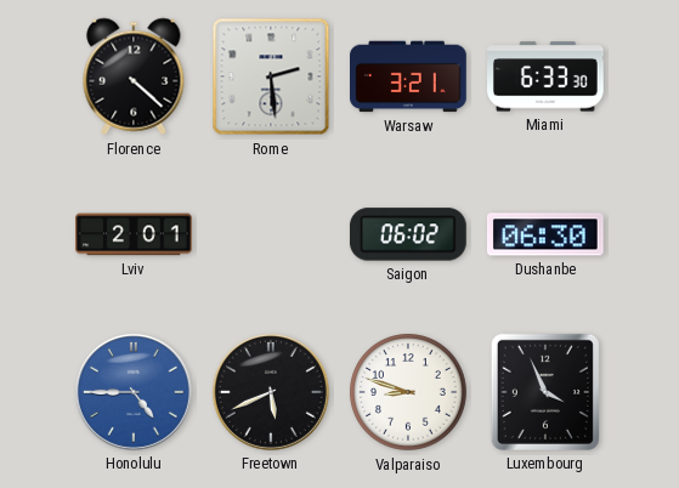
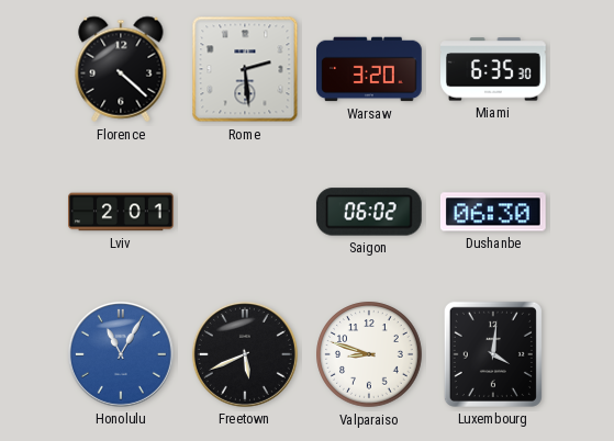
Warsaw: 3:21 -> 3:20 (370, 69)
Miami: 6:33 -> 6:35 (494, 69)
Honolulu: 4:45 -> 11:05 (121, 354)
Luxembourg: 3:56 -> 4:01 (493, 354)
